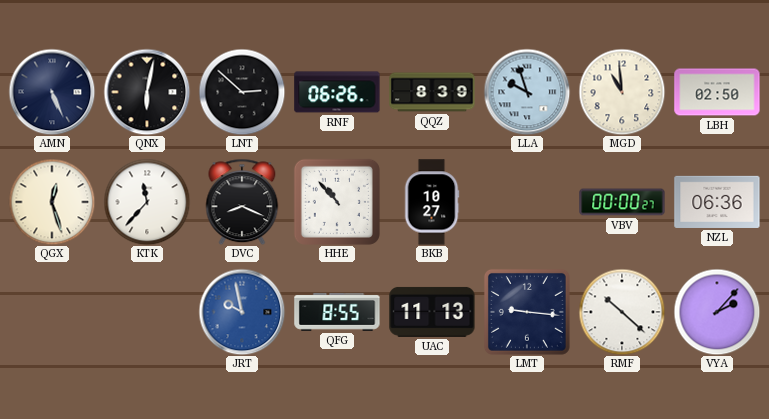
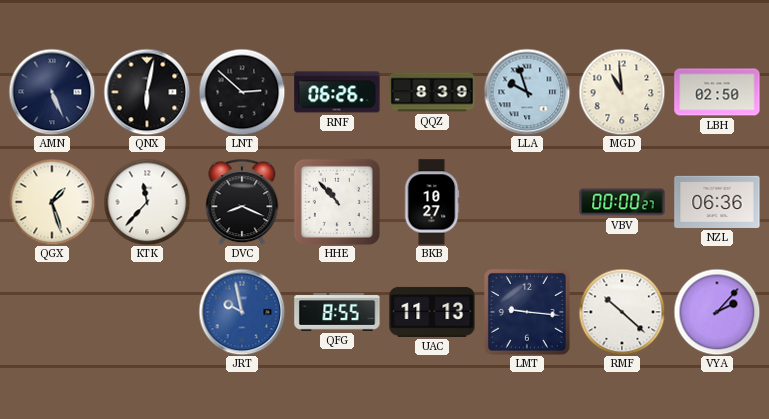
QGX: 12:27 -> 1:27 (52, 202)
